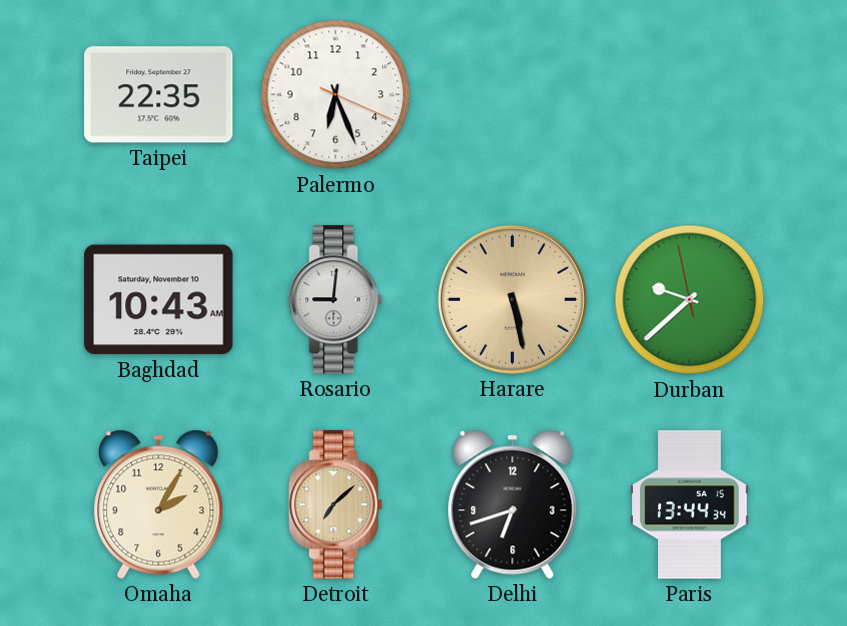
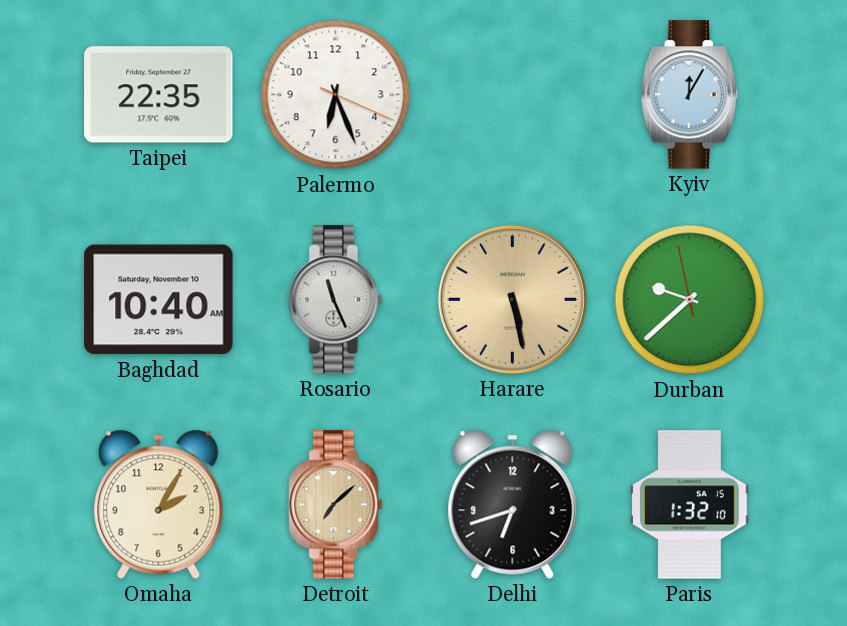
Kyiv: none -> 12:05 (689, 95)
Baghdad: 10:43 -> 10:40 (159, 300)
Rosario: 9:01 -> 11:26 (336, 300)
Paris: 13:44 -> 1:32 (690, 505)
